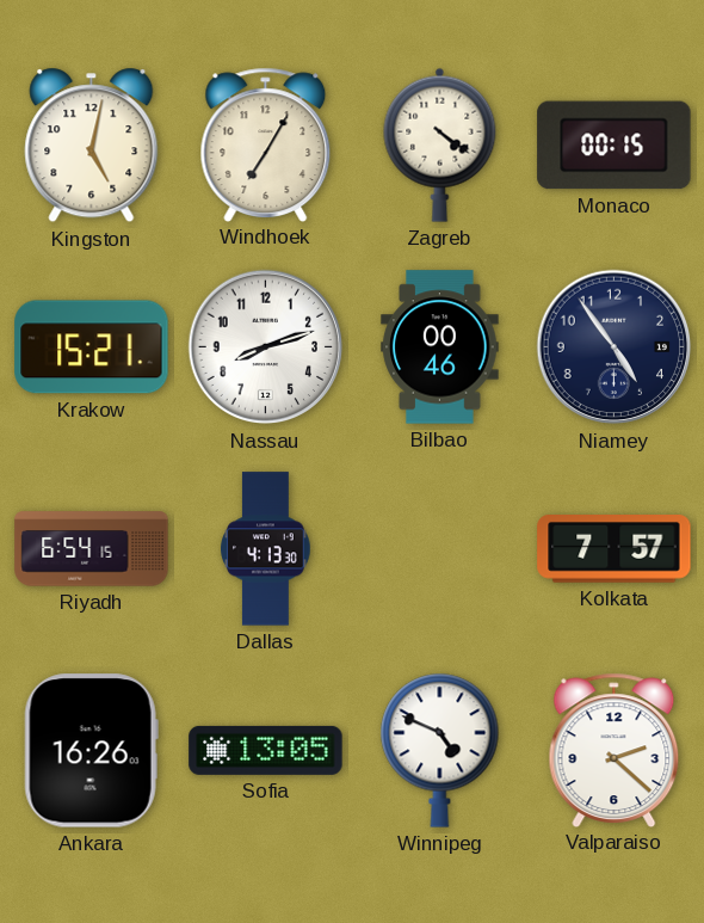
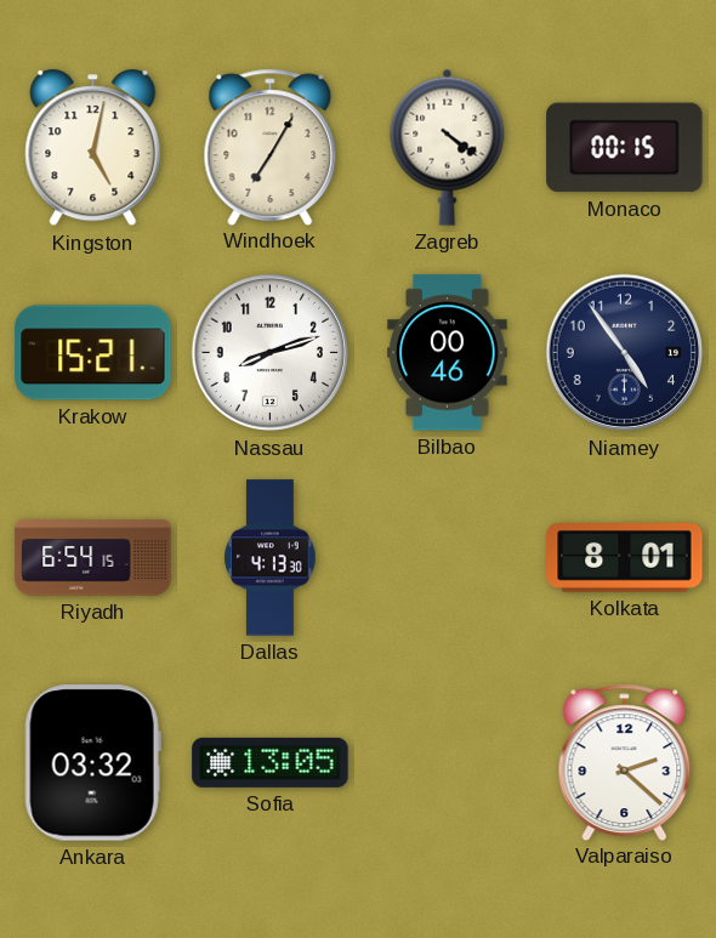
Kolkata: 7:57 -> 8:01 (625, 558)
Ankara: 16:26 -> 03:32 (92, 763)
Winnipeg: 4:49 -> none (440, 750)
